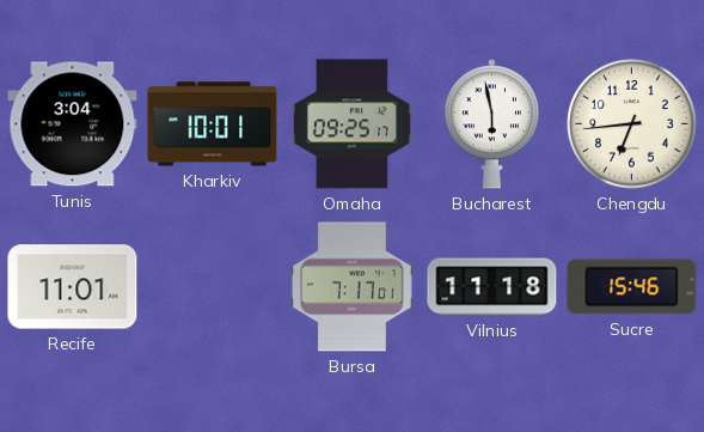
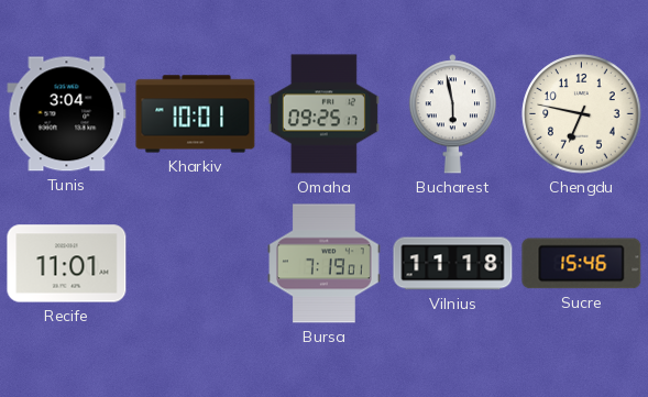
Chengdu: 6:44 -> 6:47 (582, 114)
Bursa: 7:17 -> 7:19 (325, 264)
